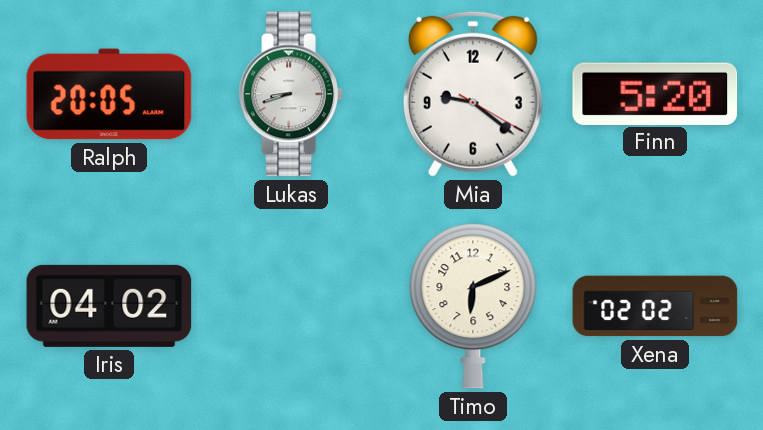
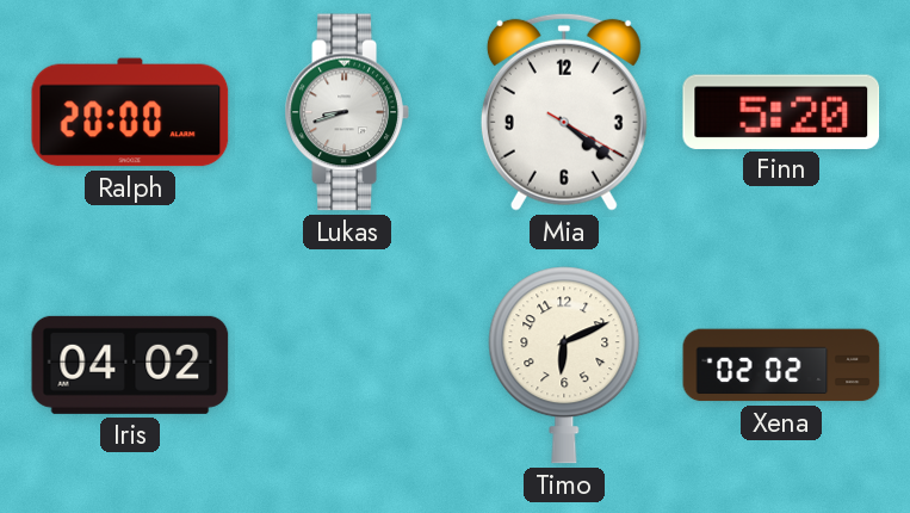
Ralph: 20:05 -> 20:00 (130, 112)
Mia: 9:21 -> 4:21 (564, 112)
